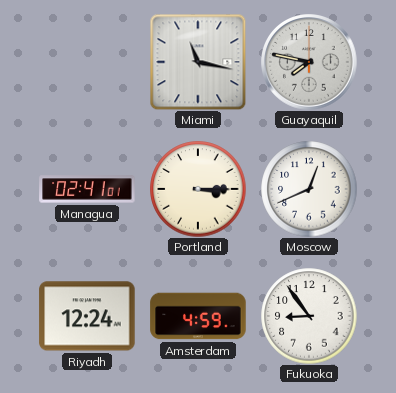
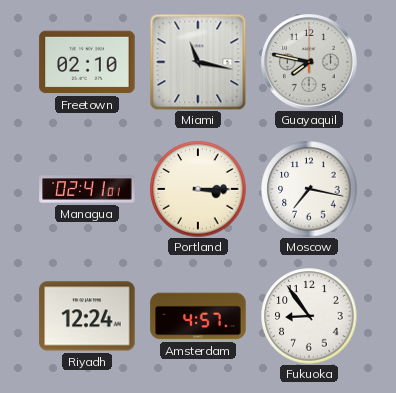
Freetown: none -> 02:10 (87, 62)
Moscow: 12:41 -> 7:17 (309, 189)
Amsterdam: 4:59 -> 4:57 (198, 316)
